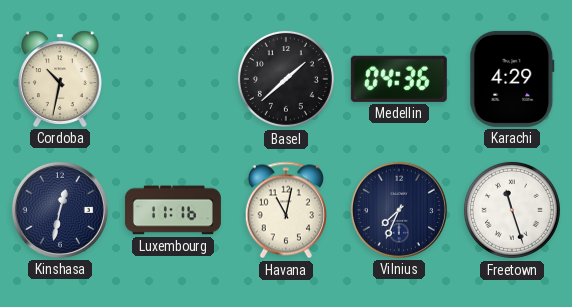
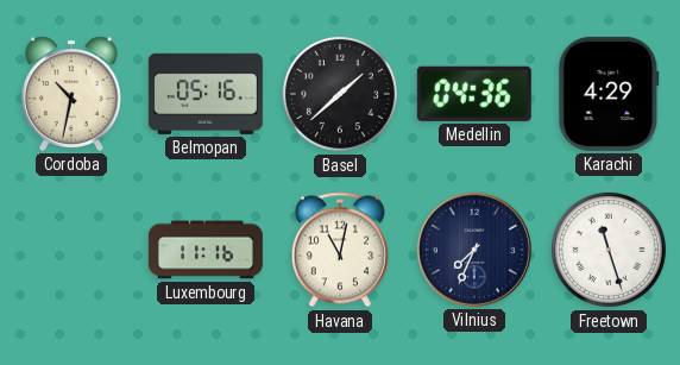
Belmopan: none -> 05:16 (206, 94)
Kinshasa: 12:32 -> none (60, 210)
